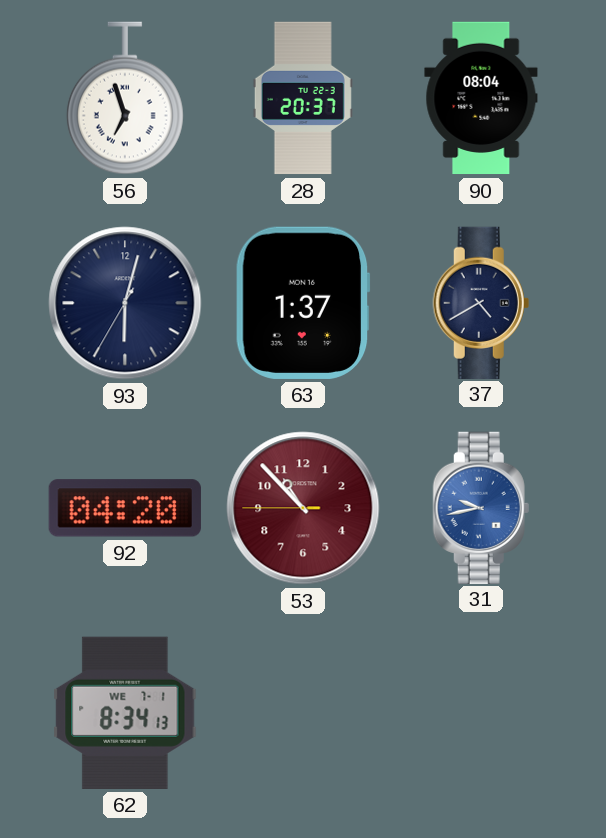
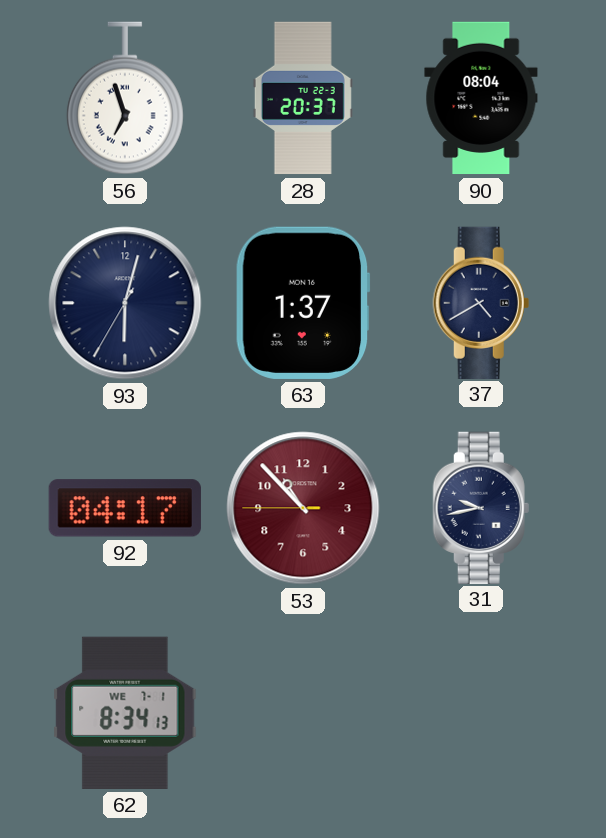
92: 04:20 -> 04:17 (125, 508)
31 dial: blue -> navy (481, 507)
